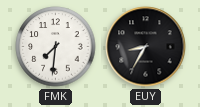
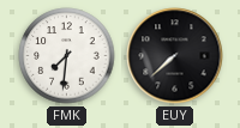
EUY: 8:35 -> 7:38 (175, 56)
